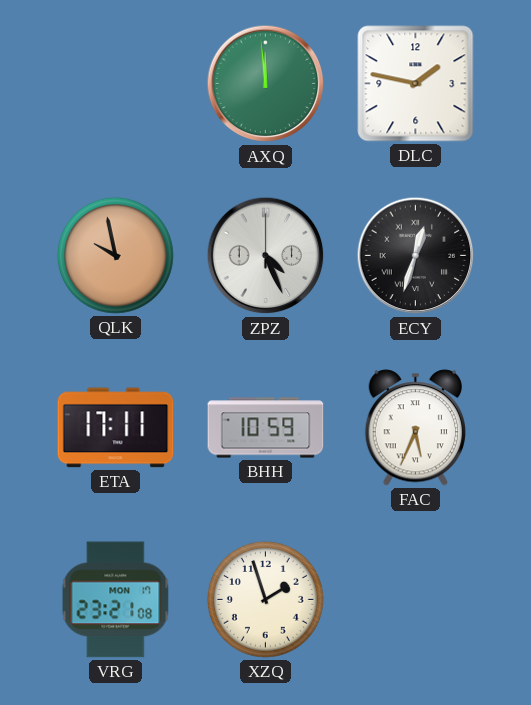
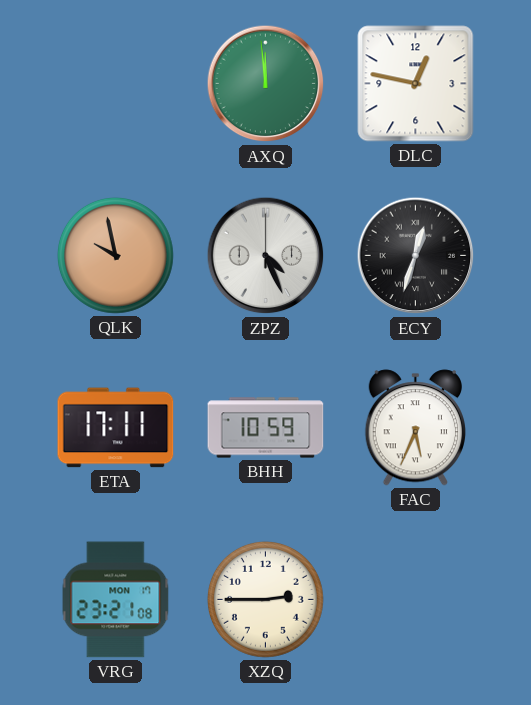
DLC: 1:47 -> 12:47 (416, 84)
XZQ: 1:57 -> 2:45 (265, 599)
